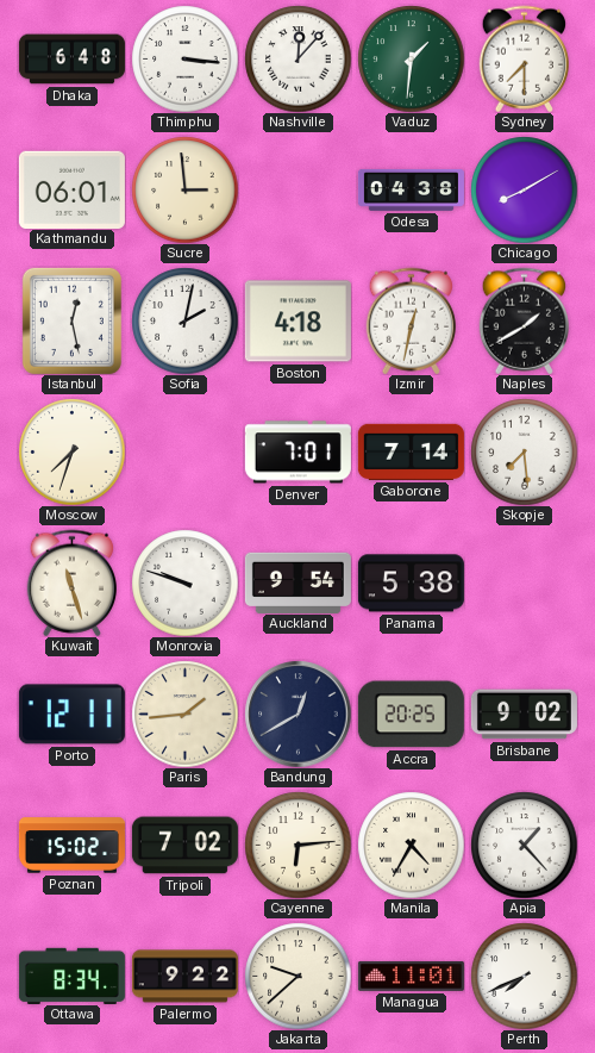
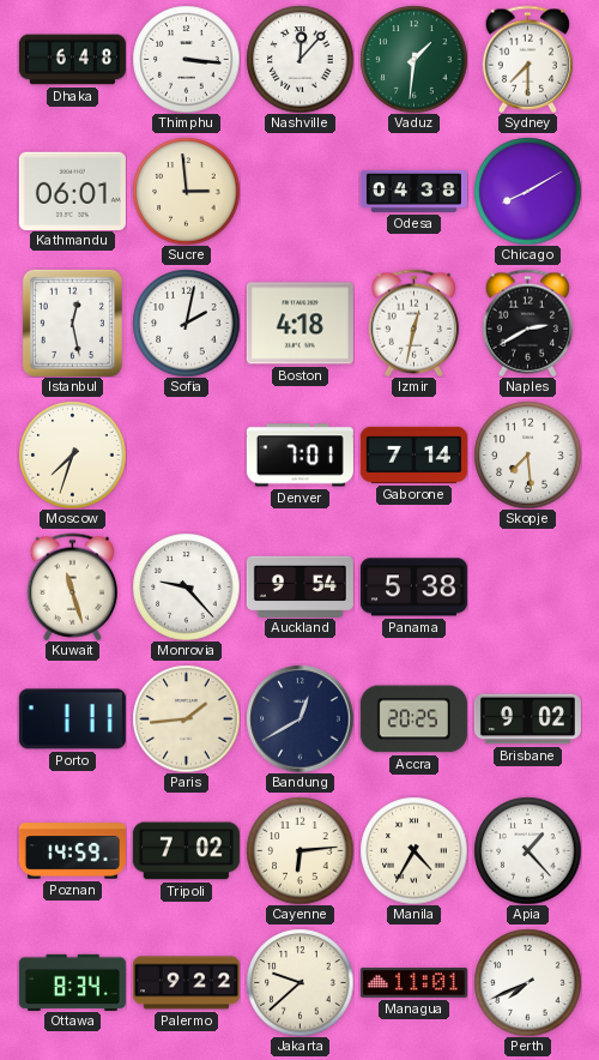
Naples: 1:40 -> 2:40 (528, 323)
Monrovia: 9:48 -> 9:23 (186, 586)
Porto: 12:11 -> 1:11 (72, 719)
Poznan: 15:02 -> 14:59 (72, 851)
